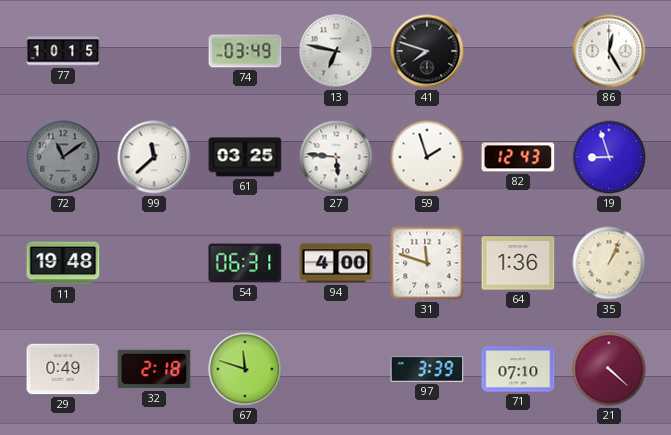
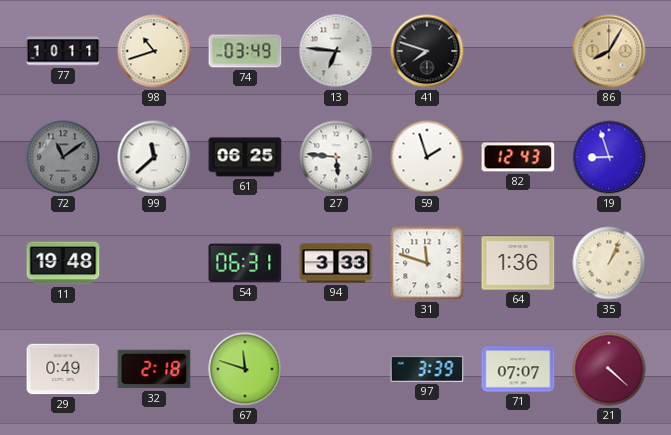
77: 10:15 -> 10:11 (63, 51)
98: none -> 10:42 (154, 51)
13: 6:47 -> 6:46 (336, 51)
86: 12:25 -> 8:05 (609, 51)
86 dial: white -> champagne (609, 51)
61: 03:25 -> 06:25 (245, 157)
94: 4:00 -> 3:33 (336, 263)
71: 07:10 -> 07:07 (518, 369)
